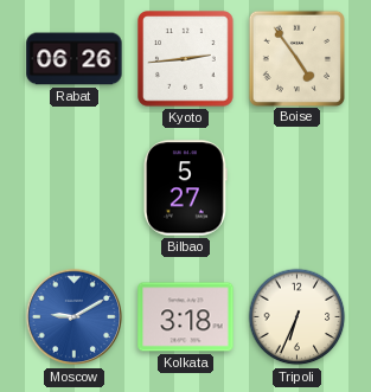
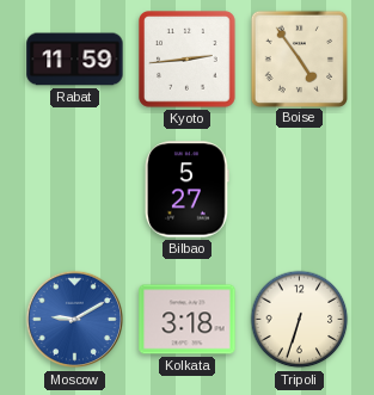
Rabat: 06:26 -> 11:59 (75, 60)
Tripoli: 6:34 -> 6:33 (300, 320)
